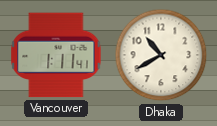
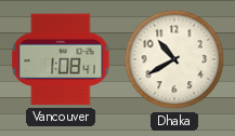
Vancouver: 1:11 -> 1:08 (61, 59)
